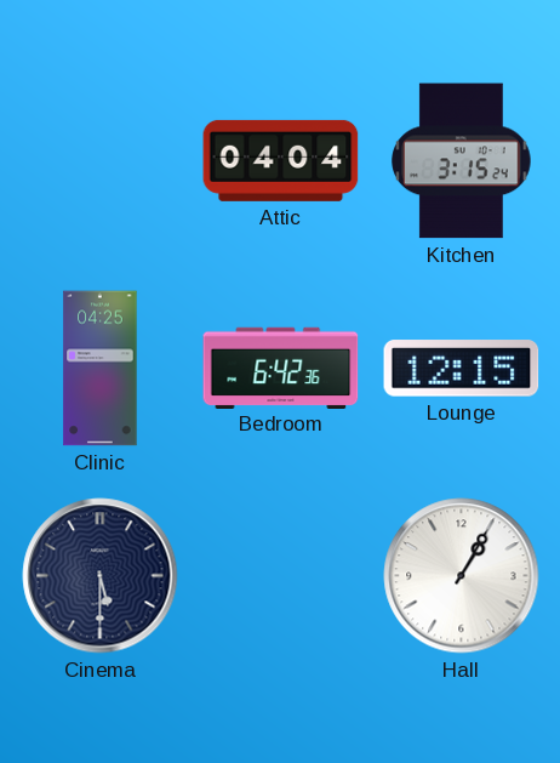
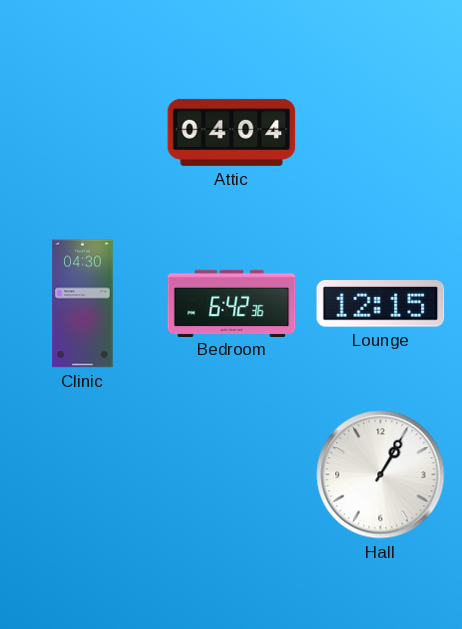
Kitchen: 3:15 -> none (462, 161)
Clinic: 04:25 -> 04:30 (83, 304)
Cinema: 5:30 -> none (101, 576)
